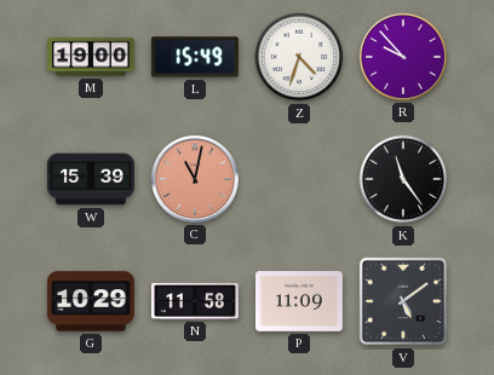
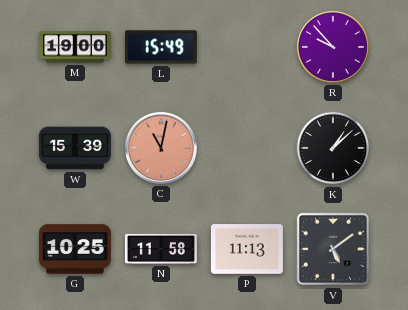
Z: 4:33 -> none (299, 57)
K: 11:24 -> 1:08 (333, 148)
G: 10:29 -> 10:25 (75, 249)
P: 11:09 -> 11:13 (247, 249)
